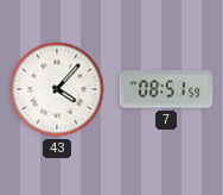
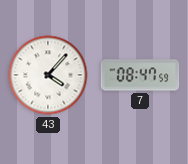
7: 08:51 -> 08:47 (140, 75)
